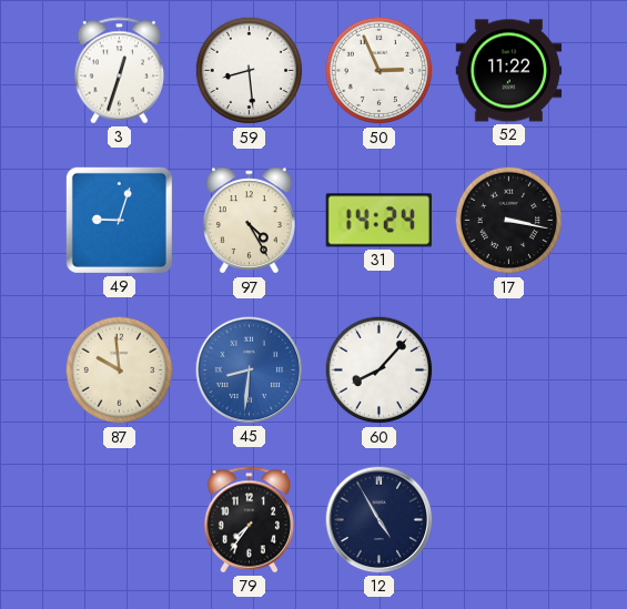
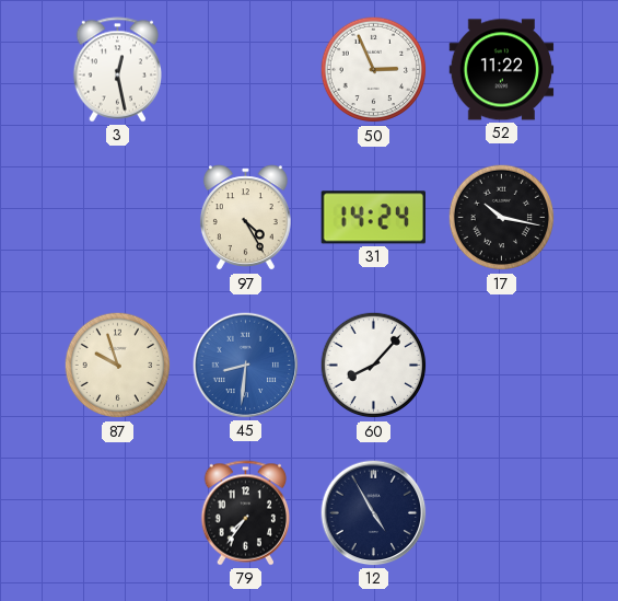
3: 12:33 -> 12:28 (118, 70)
59: 8:29 -> none (250, 71)
49: 9:03 -> none (119, 220)
17: 3:17 -> 10:17 (502, 218)
87: 9:59 -> 9:57 (118, 366)
